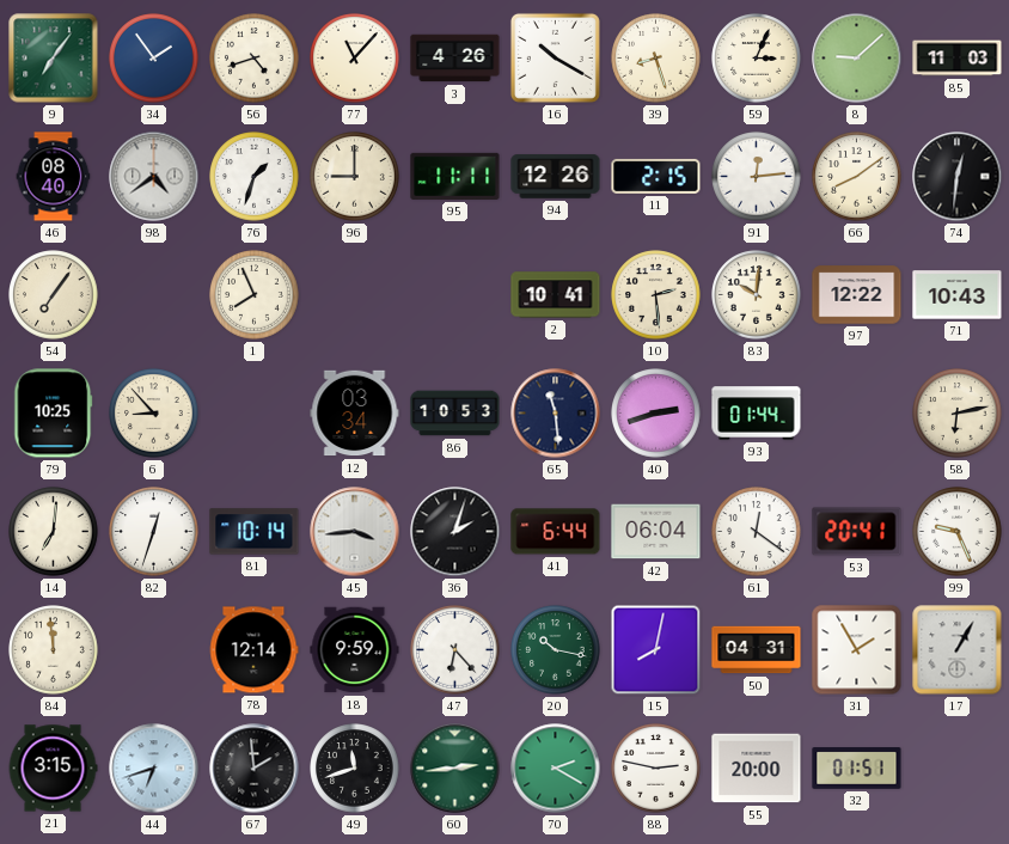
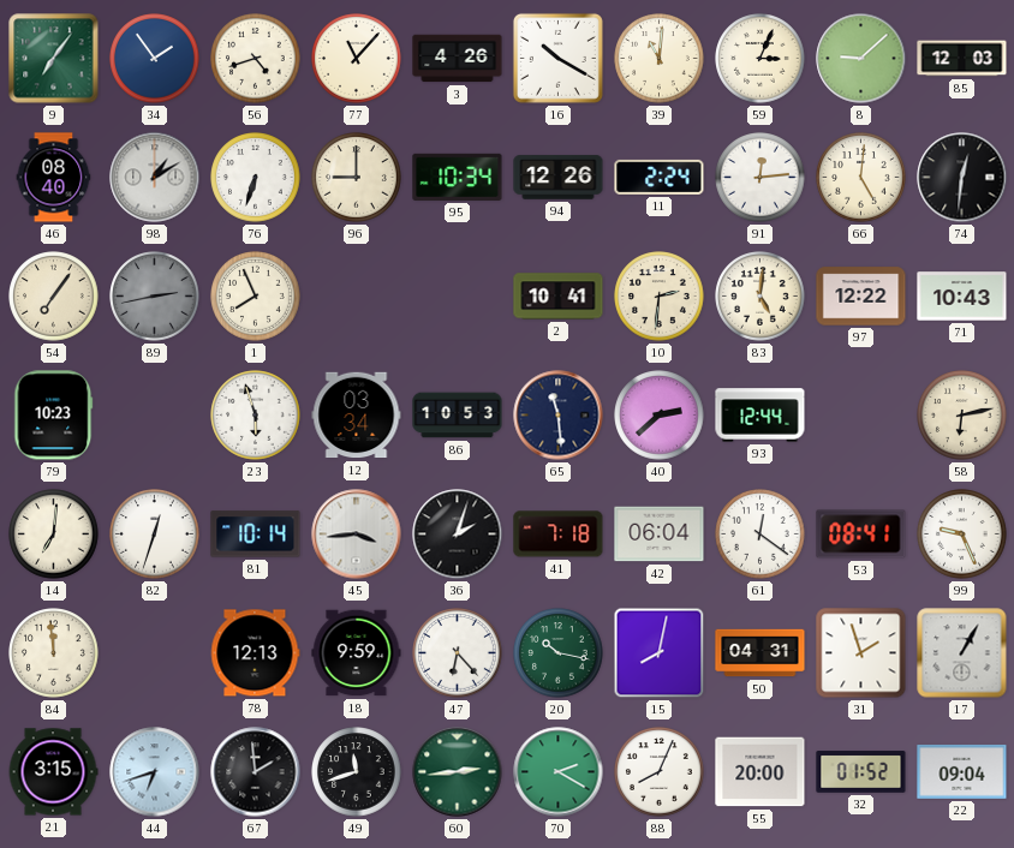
39: 8:27 -> 11:01 (660, 59)
85: 11:03 -> 12:03 (962, 59)
98: 4:39 -> 1:10 (155, 178)
76: 1:33 -> 6:33 (256, 178)
95: 11:11 -> 10:34 (458, 177)
11: 2:15 -> 2:24 (660, 177)
66: 8:09 -> 5:01 (861, 178)
89: none -> 2:43 (155, 297)
10: 2:29 -> 2:31 (660, 297)
83: 10:01 -> 5:01 (760, 297)
79: 10:25 -> 10:23 (54, 416)
6: 8:53 -> none (154, 414)
23: none -> 5:57 (256, 416)
40: 2:42 -> 2:38 (660, 416)
93: 01:44 -> 12:44 (760, 416)
41: 6:44 -> 7:18 (559, 535)
53: 20:41 -> 08:41 (861, 535)
78: 12:14 -> 12:13 (255, 653)
31: 1:55 -> 1:57 (861, 653)
88: 2:47 -> 8:04 (660, 772)
32: 01:51 -> 01:52 (861, 772)
22: none -> 09:04 (962, 771)
